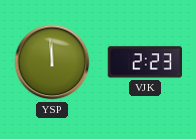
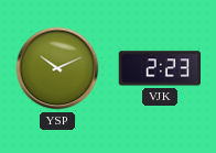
YSP: 11:59 -> 10:11 (57, 68)
